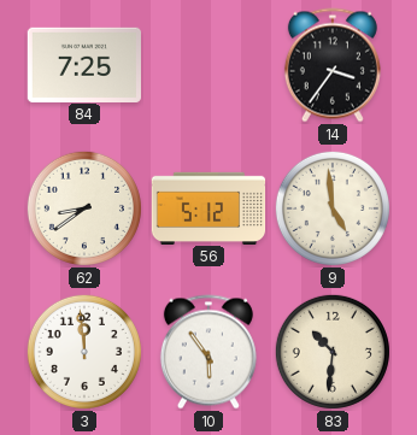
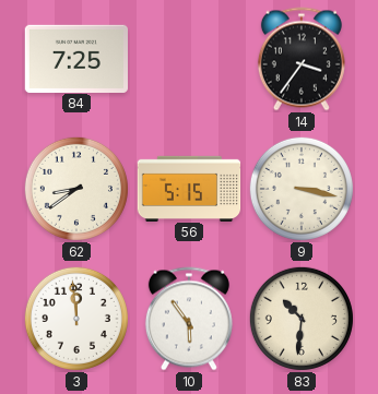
56: 5:12 -> 5:15 (189, 188)
9: 4:59 -> 3:17 (302, 189)
